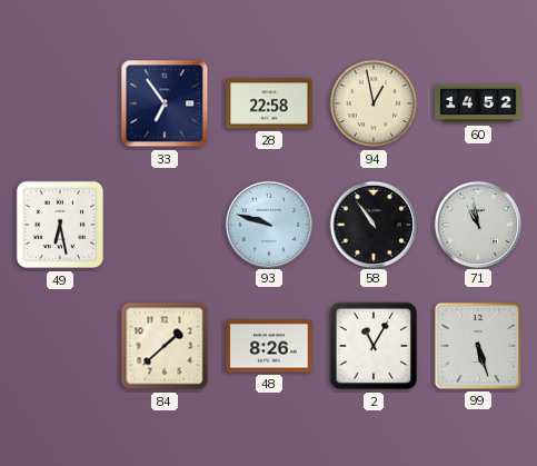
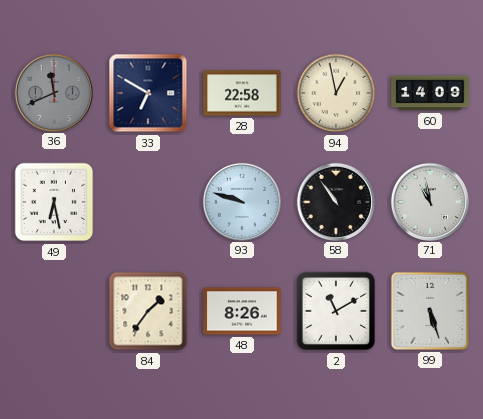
36: none -> 11:41 (53, 92)
33: 6:54 -> 6:50 (148, 93)
60: 14:52 -> 14:09 (430, 93)
84: 1:38 -> 1:36 (148, 311)
2: 11:05 -> 11:10 (336, 311)
